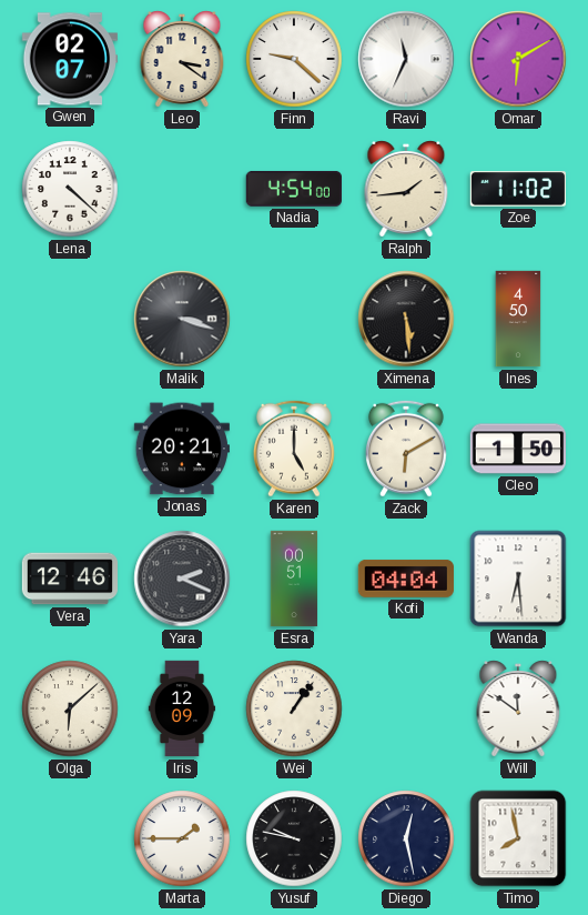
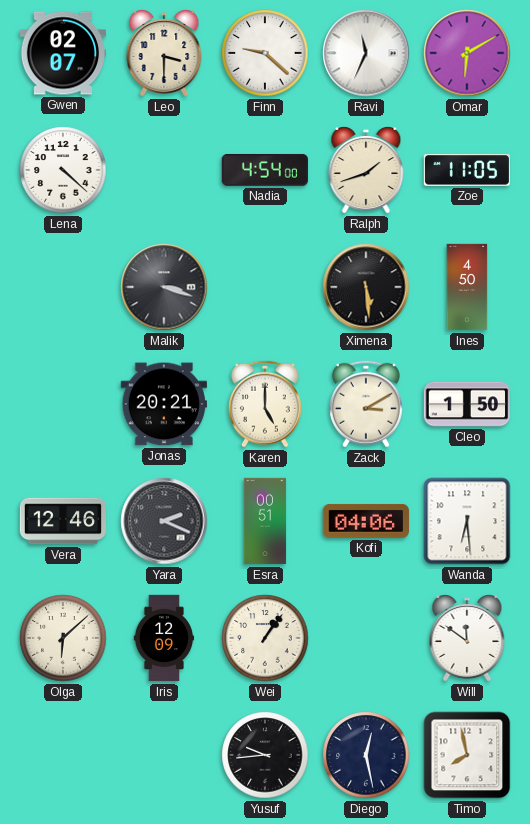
Leo: 3:21 -> 3:30 (164, 53)
Ralph: 1:44 -> 1:42 (366, 170)
Zoe: 11:02 -> 11:05 (466, 170)
Zack: 6:10 -> 3:10 (366, 404)
Kofi: 04:04 -> 04:06 (366, 521)
Marta: 1:45 -> none (182, 838)
Yusuf: 9:47 -> 9:44 (265, 755)
